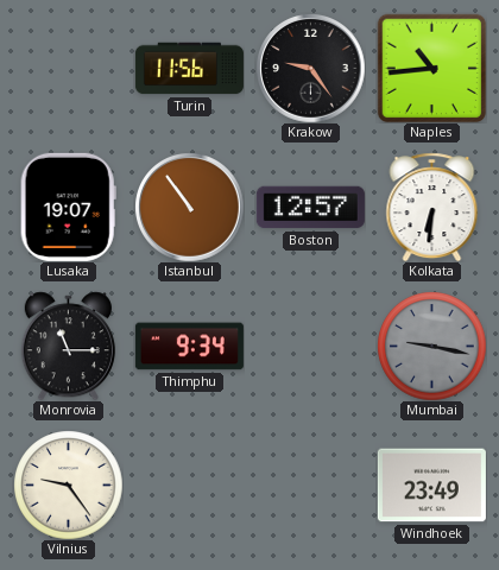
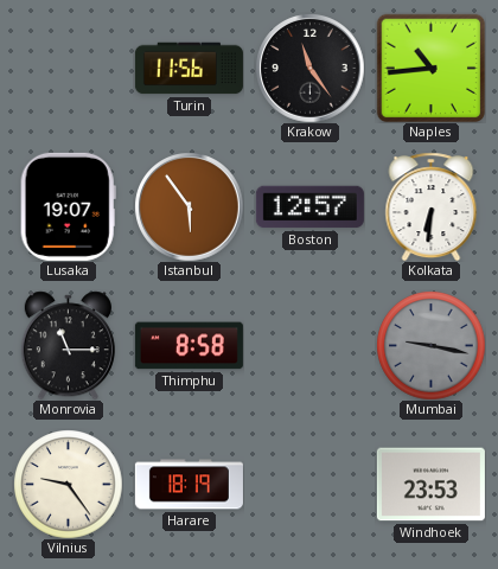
Krakow: 9:24 -> 11:24 (309, 68)
Istanbul: 10:54 -> 5:54 (189, 206)
Thimphu: 9:34 -> 8:58 (189, 346)
Harare: none -> 18:19 (189, 485)
Windhoek: 23:49 -> 23:53 (430, 485)
